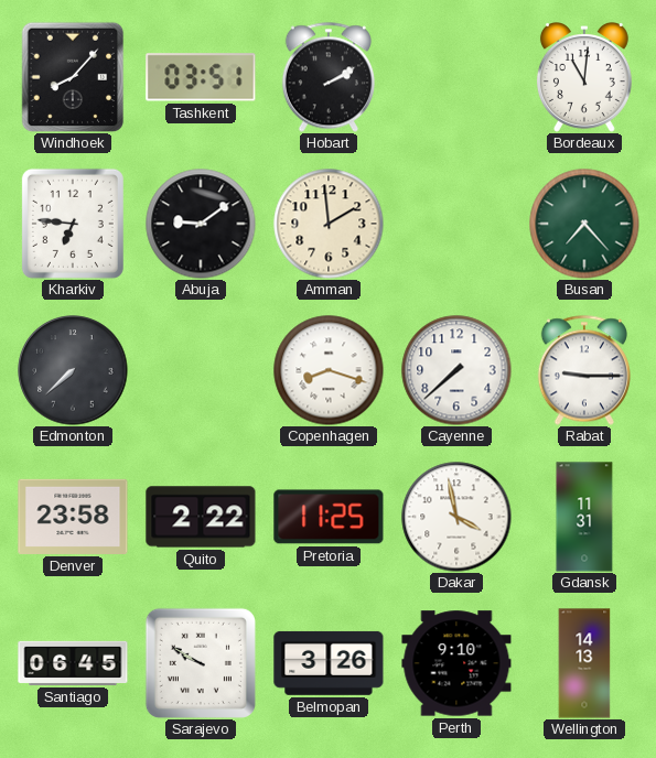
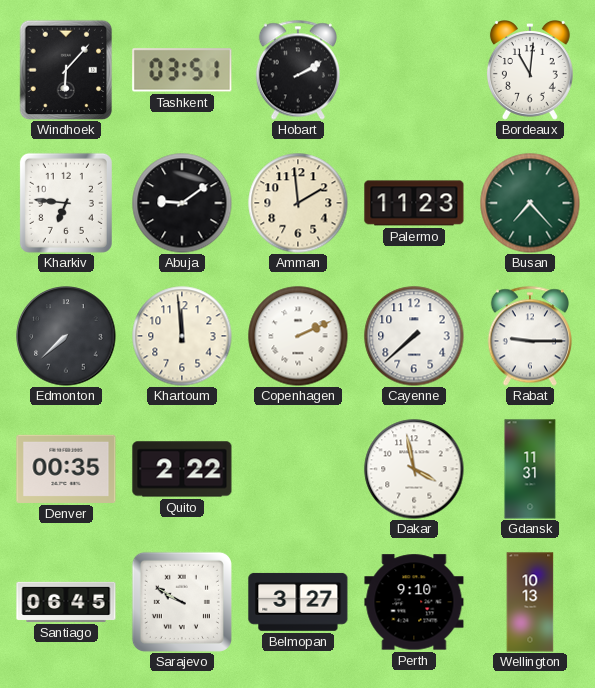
Windhoek: 8:07 -> 6:07 (66, 70)
Palermo: none -> 11:23 (414, 203)
Khartoum: none -> 11:59 (182, 336)
Copenhagen: 8:18 -> 2:11 (298, 336)
Denver: 23:58 -> 00:35 (66, 469)
Pretoria: 11:25 -> none (329, 517)
Belmopan: 3:26 -> 3:27 (298, 602)
Wellington: 14:13 -> 10:13 (530, 602)
